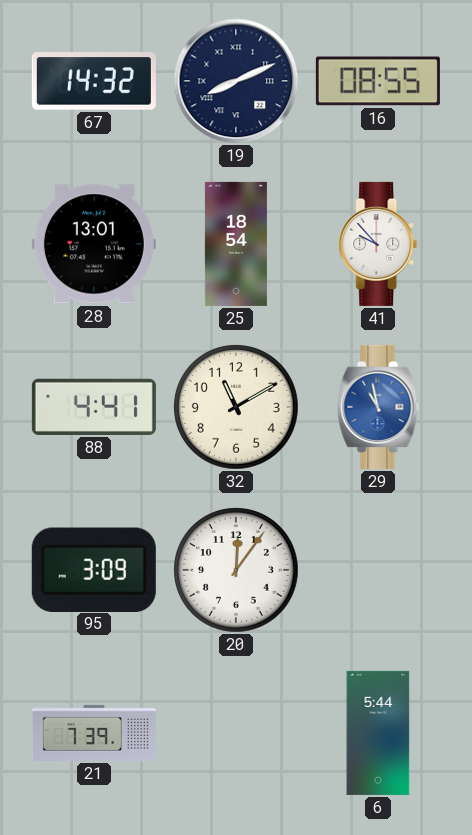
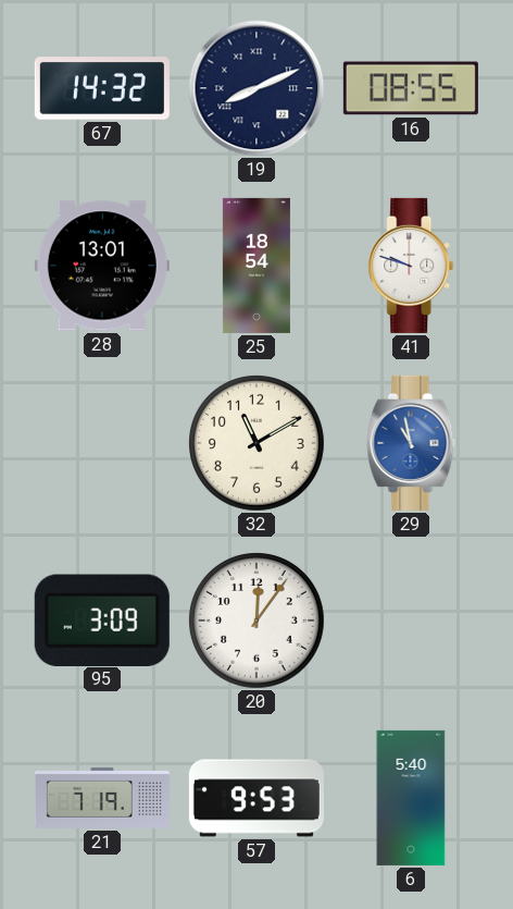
41: 9:53 -> 9:48 (411, 266)
88: 4:41 -> none (94, 407)
21: 7:39 -> 7:19 (102, 798)
57: none -> 9:53 (256, 798)
6: 5:44 -> 5:40 (411, 798)
